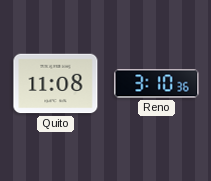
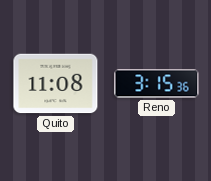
Reno: 3:10 -> 3:15 (157, 84)
